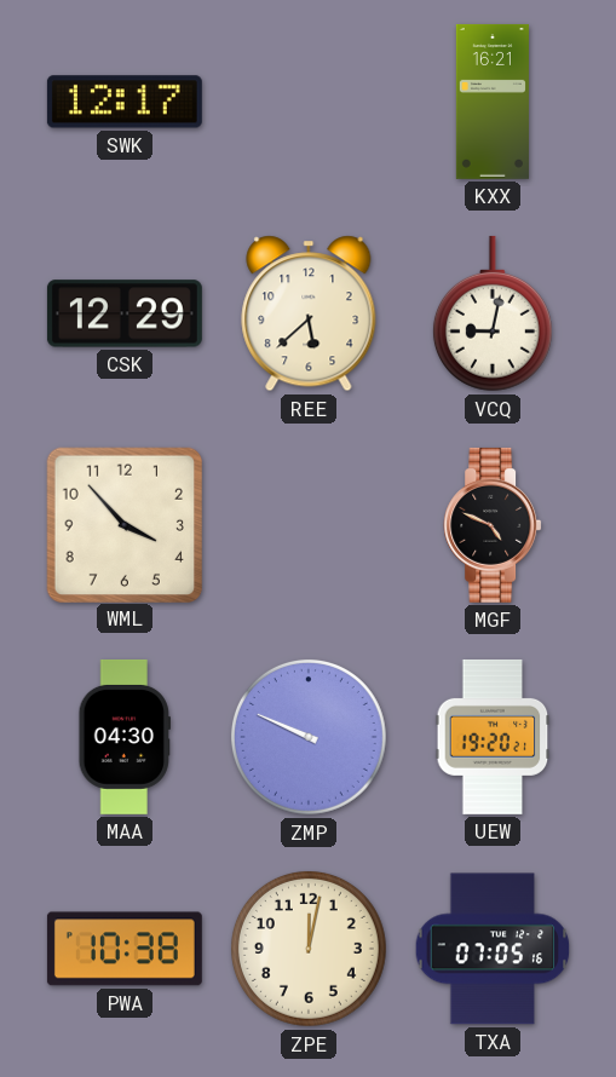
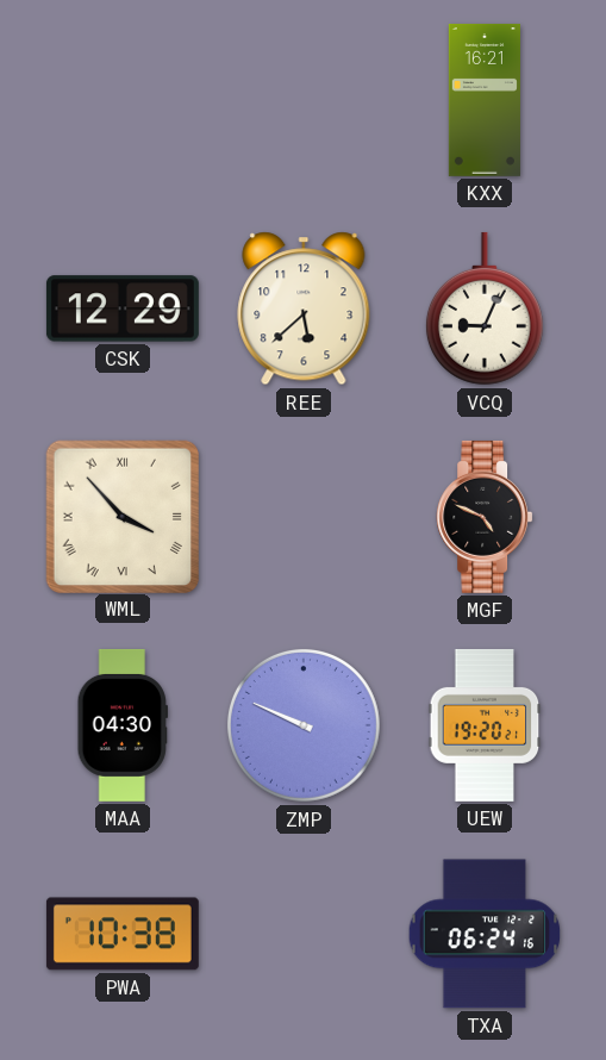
SWK: 12:17 -> none (125, 102)
VCQ: 9:02 -> 9:04 (485, 308)
WML numerals: Arabic -> Roman (121, 516)
ZPE: 12:02 -> none (309, 949)
TXA: 07:05 -> 06:24 (485, 934)
